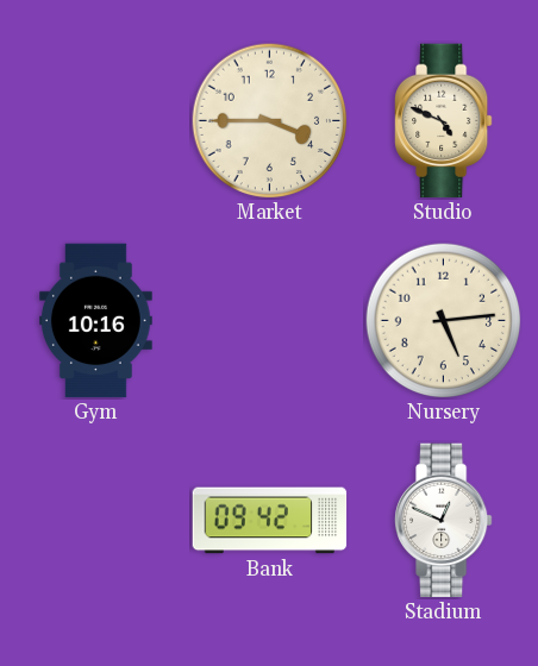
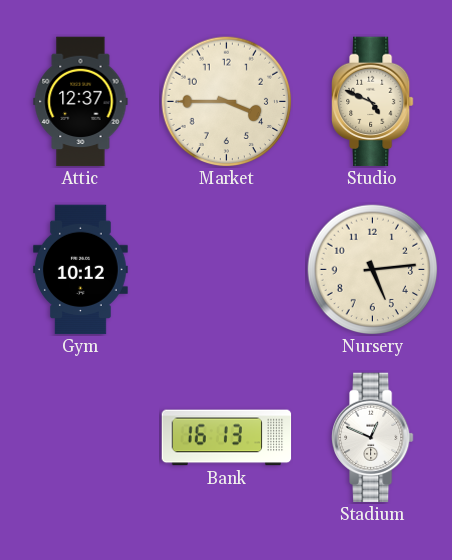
Attic: none -> 12:37 (81, 102)
Gym: 10:16 -> 10:12 (81, 270)
Bank: 09:42 -> 16:13 (227, 438)
